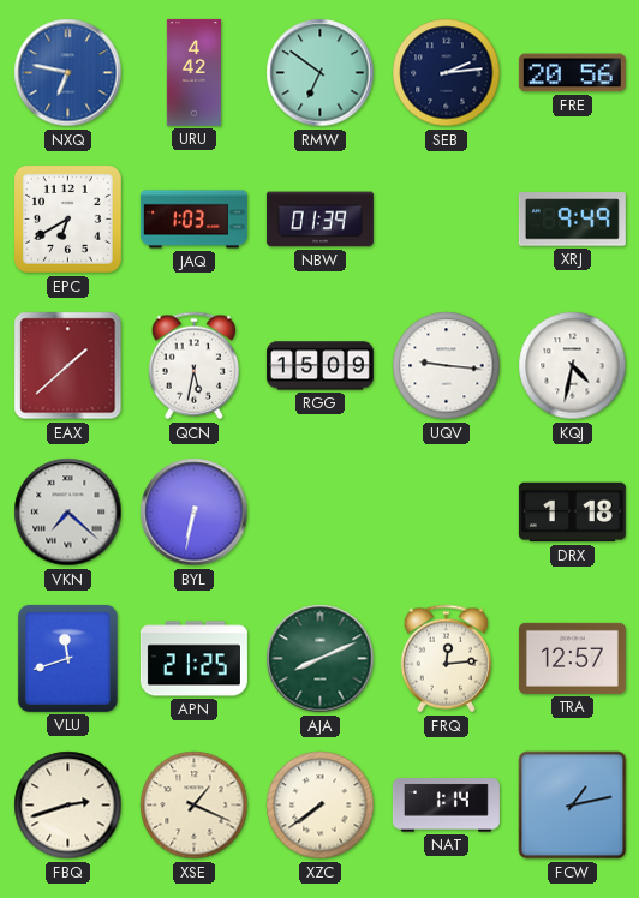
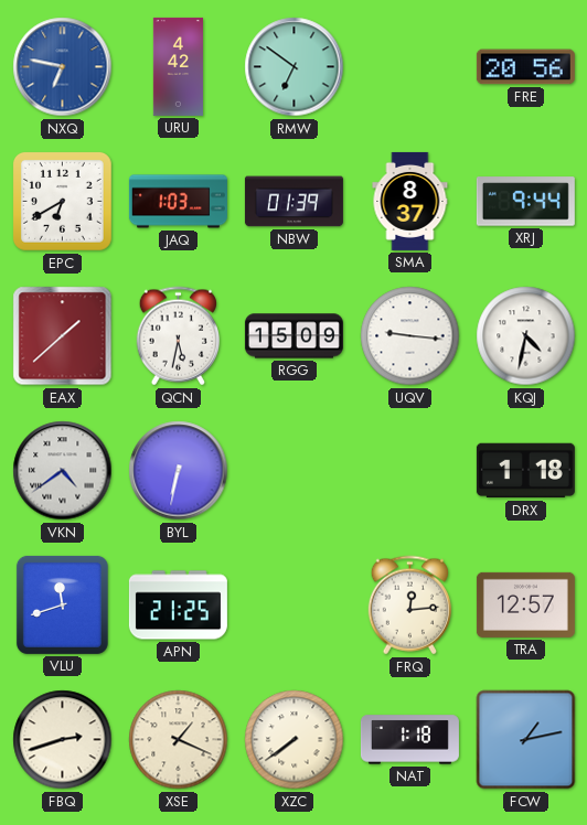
SEB: 2:14 -> none (447, 73)
SMA: none -> 8:37 (410, 201)
XRJ: 9:49 -> 9:44 (525, 202)
VKN: 7:22 -> 4:39 (63, 471)
AJA: 8:11 -> none (321, 659)
NAT: 1:14 -> 1:18 (409, 740)
